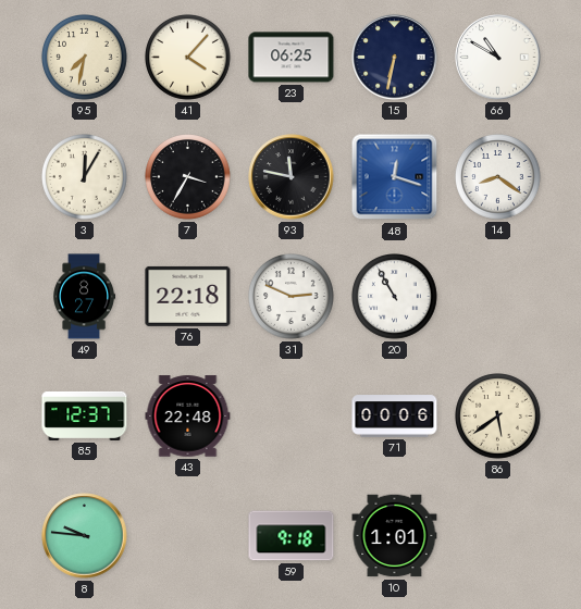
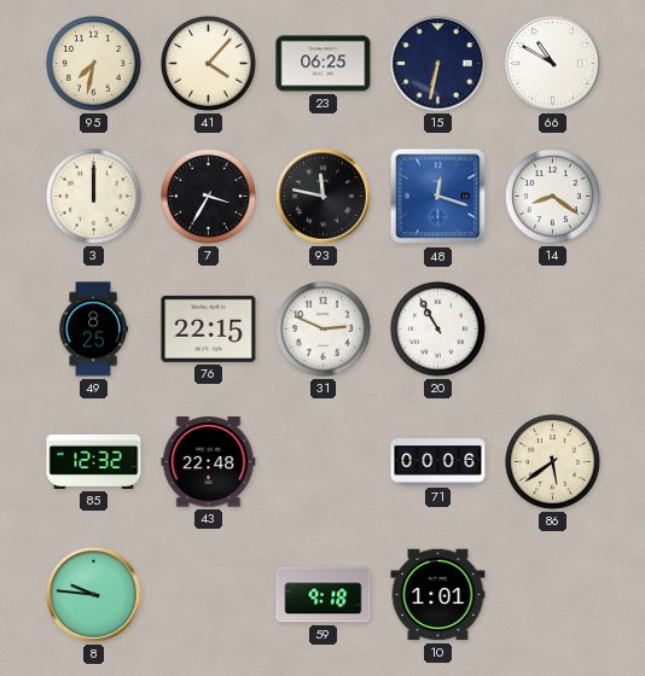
3: 12:05 -> 12:00 (94, 197)
49: 8:27 -> 8:25 (94, 330)
76: 22:18 -> 22:15 (209, 328)
85: 12:37 -> 12:32 (94, 461)
